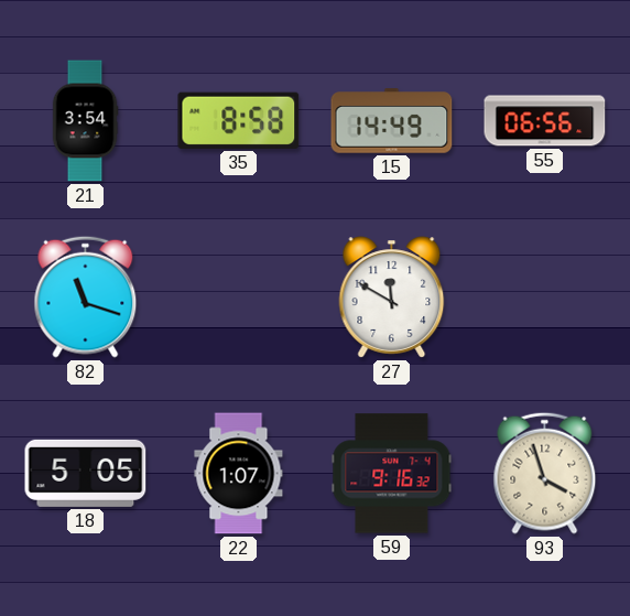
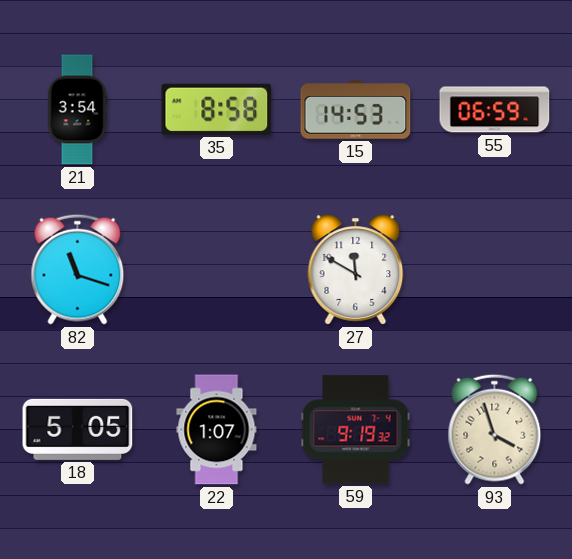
15: 14:49 -> 14:53 (356, 110)
55: 06:56 -> 06:59 (495, 110)
59: 9:16 -> 9:19 (356, 430)
